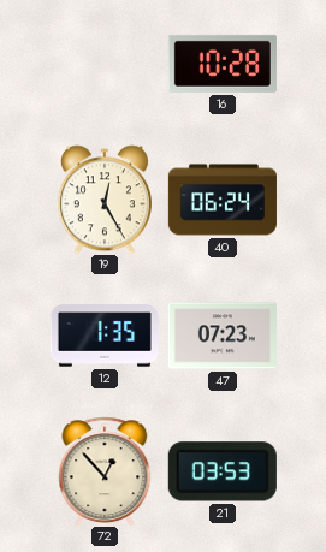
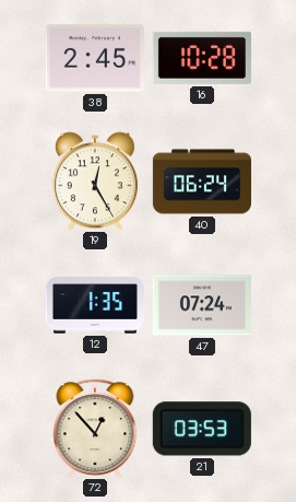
38: none -> 2:45 (95, 59)
47: 07:23 -> 07:24 (202, 305)
